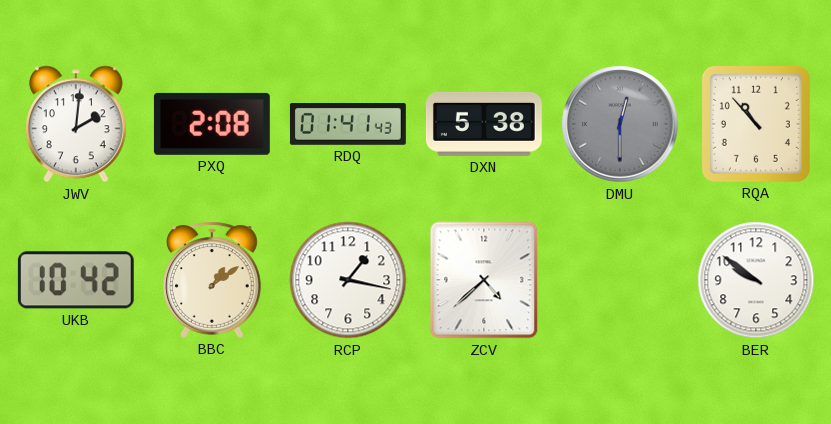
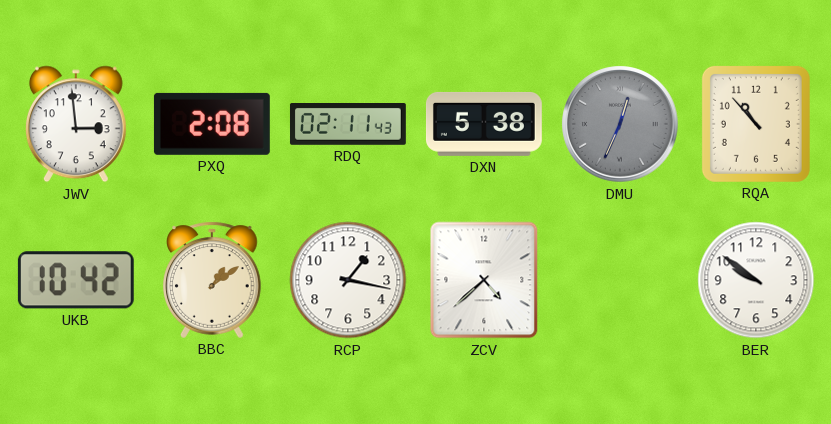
JWV: 2:01 -> 2:59 (76, 124)
RDQ: 01:41 -> 02:11 (348, 125)
DMU: 12:30 -> 12:34 (620, 124)
